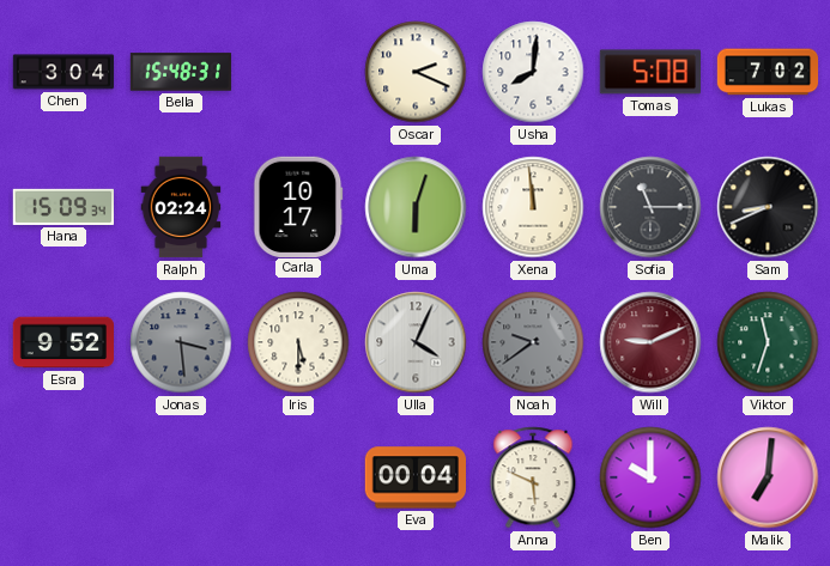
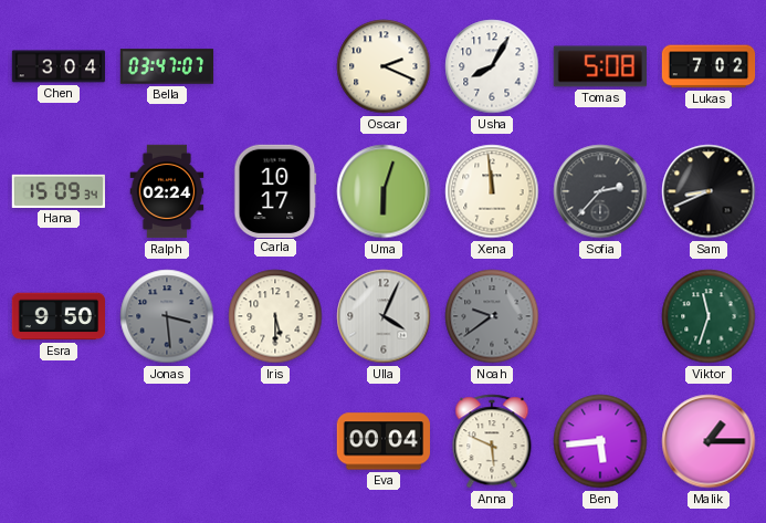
Bella: 15:48 -> 03:47 (167, 66)
Usha: 8:01 -> 8:05 (492, 66)
Sofia: 11:15 -> 2:37 (600, 191)
Esra: 9:52 -> 9:50 (59, 316)
Will: 9:11 -> none (650, 342)
Ben: 10:00 -> 5:44 (600, 441)
Malik: 7:01 -> 1:15 (709, 441)
